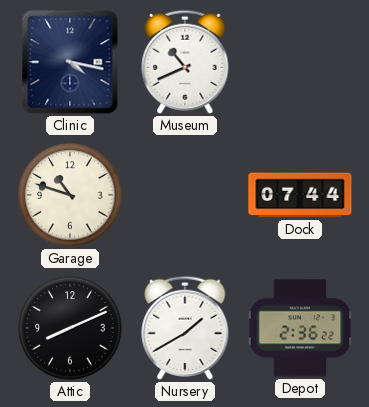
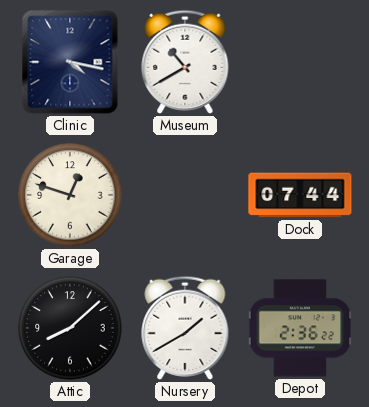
Museum: 10:41 -> 10:40 (185, 62)
Garage: 10:48 -> 12:48 (70, 195)
Attic: 8:11 -> 8:08 (70, 328)
